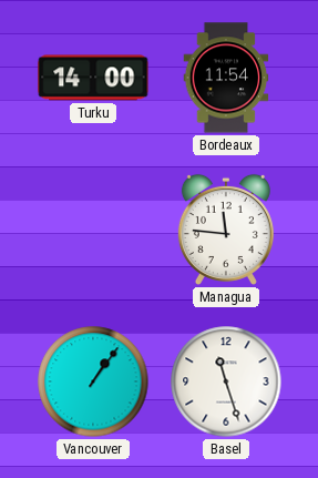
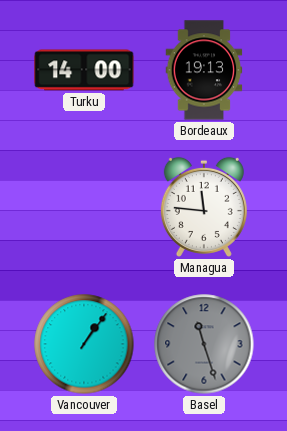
Bordeaux: 11:54 -> 19:13 (204, 70)
Basel dial: white -> grey (204, 344)
